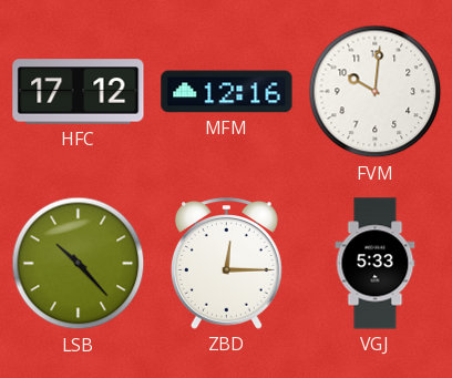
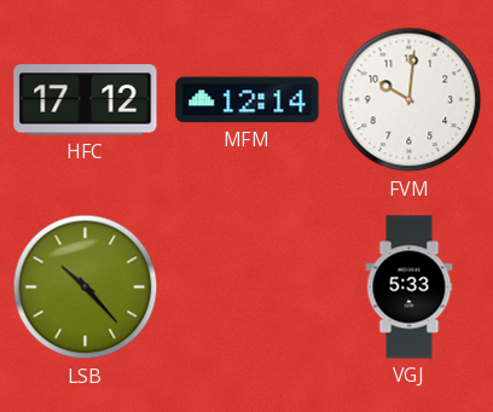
MFM: 12:16 -> 12:14 (248, 100)
ZBD: 12:15 -> none (226, 264)
